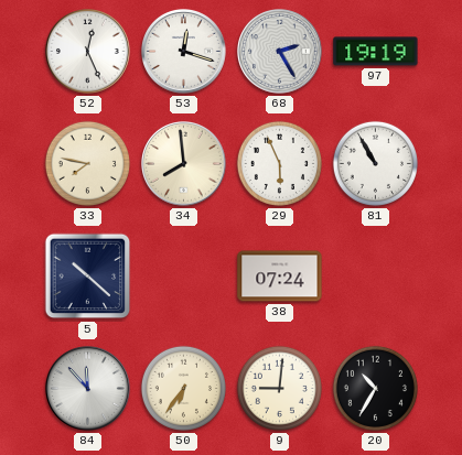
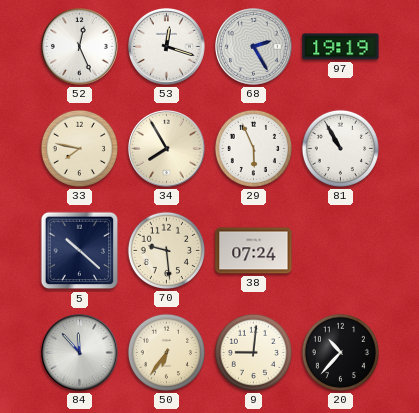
34: 7:59 -> 7:55 (167, 149)
70: none -> 9:29 (166, 250)
20: 10:35 -> 10:37 (340, 352)
